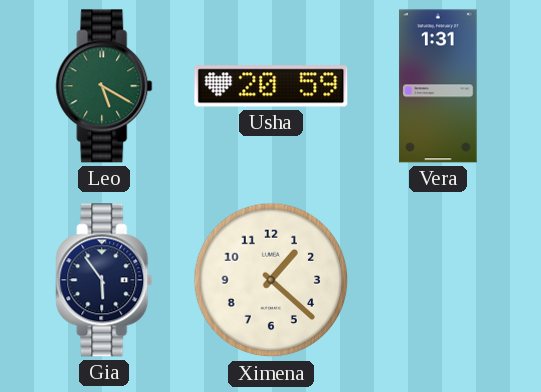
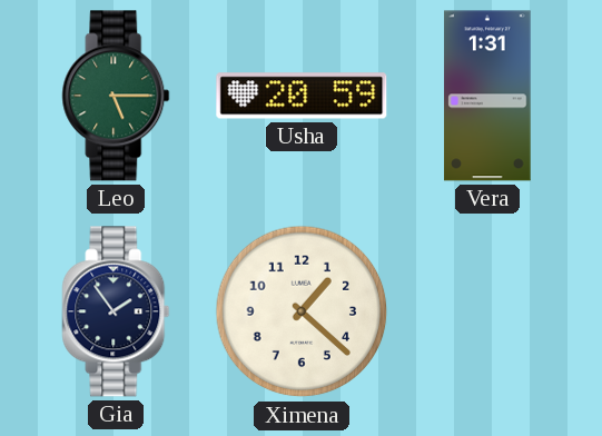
Leo: 5:20 -> 5:15 (116, 96)
Gia: 5:54 -> 1:54 (116, 311)
